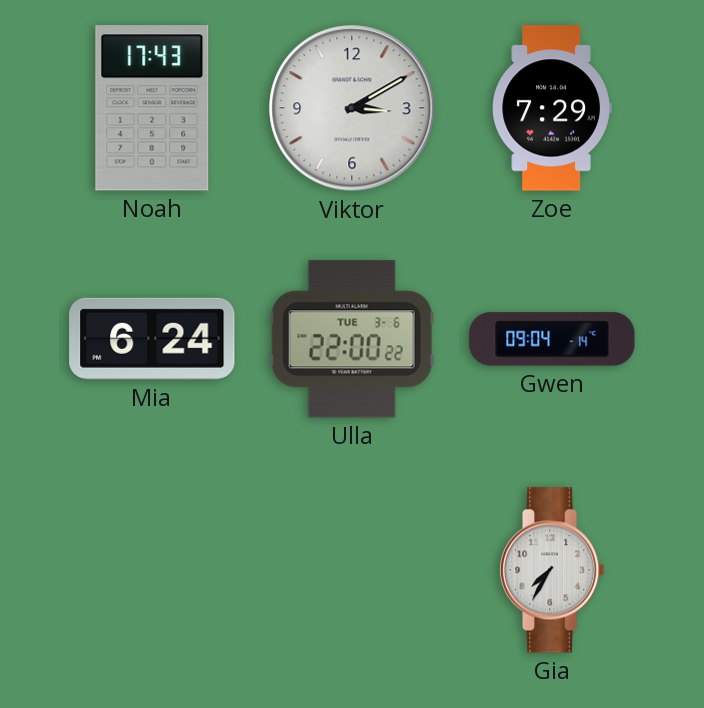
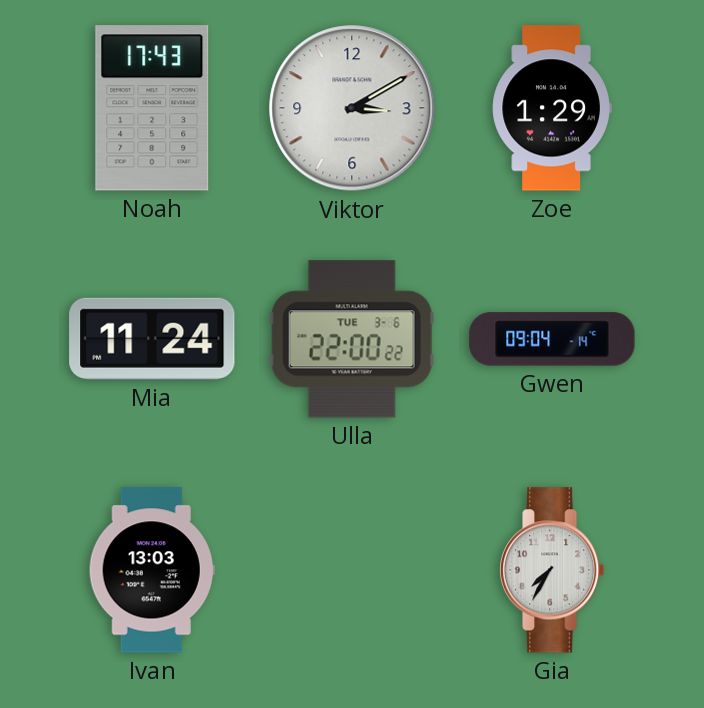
Zoe: 7:29 -> 1:29 (552, 108)
Mia: 6:24 -> 11:24 (152, 339)
Ivan: none -> 13:03 (152, 570)
